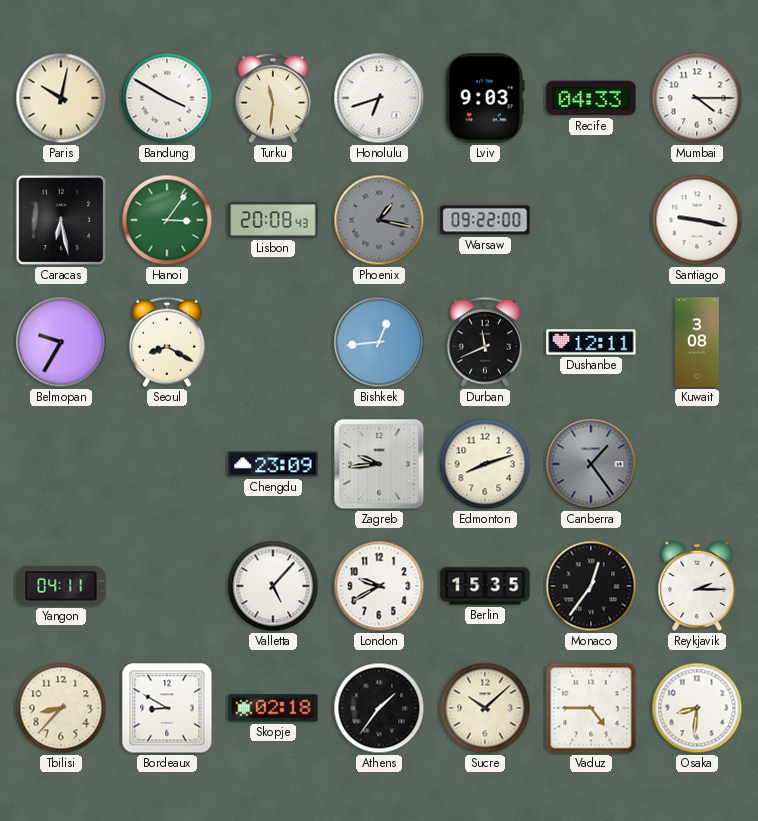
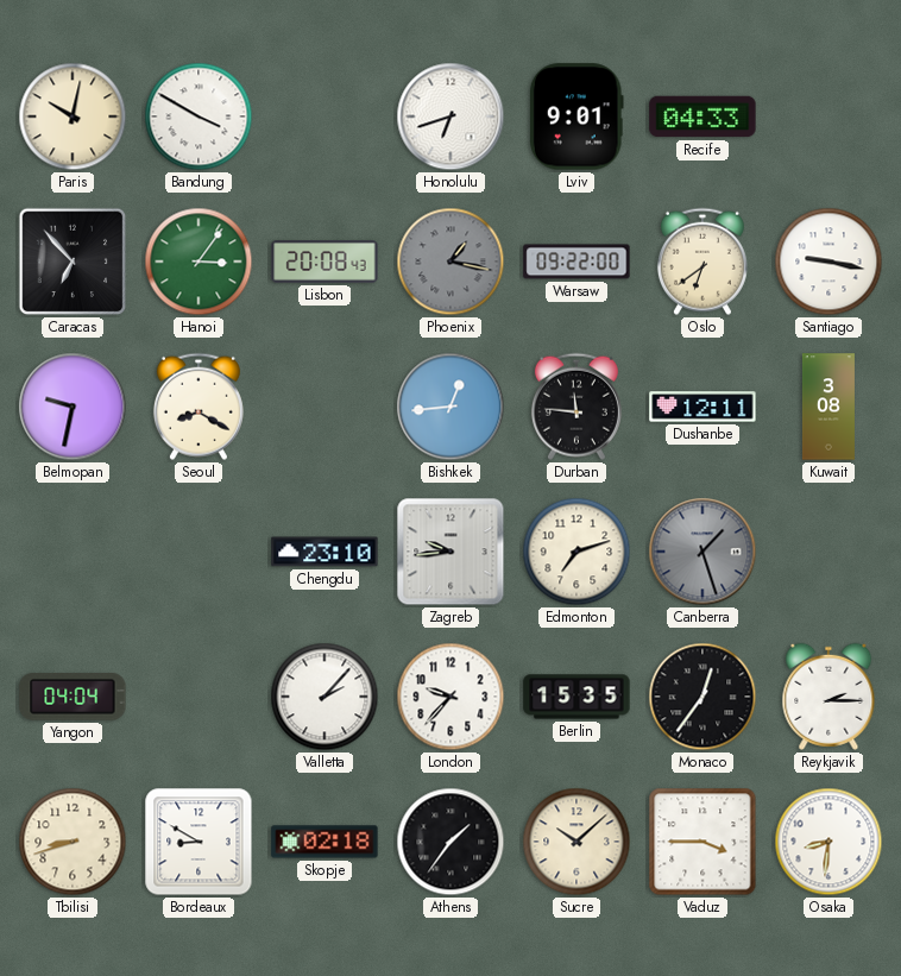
Turku: 11:31 -> none (273, 98)
Lviv: 9:03 -> 9:01 (576, 117)
Mumbai: 4:15 -> none (697, 98)
Caracas: 6:28 -> 6:53 (73, 262)
Oslo: none -> 6:39 (702, 262)
Belmopan: 9:35 -> 9:32 (73, 407)
Durban: 11:41 -> 11:46 (576, 407)
Chengdu: 23:09 -> 23:10 (325, 552)
Edmonton: 8:12 -> 7:12 (576, 552)
Canberra: 1:24 -> 1:27 (702, 552)
Yangon: 04:11 -> 04:04 (73, 697)
Valletta: 5:07 -> 2:07 (325, 697)
London: 9:40 -> 9:37 (450, 697)
Tbilisi: 8:37 -> 8:42 (73, 842)
Vaduz: 4:45 -> 3:45 (702, 842)
